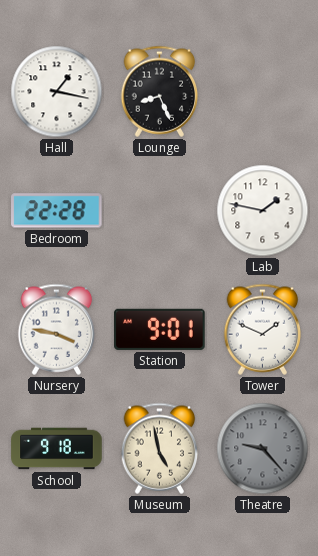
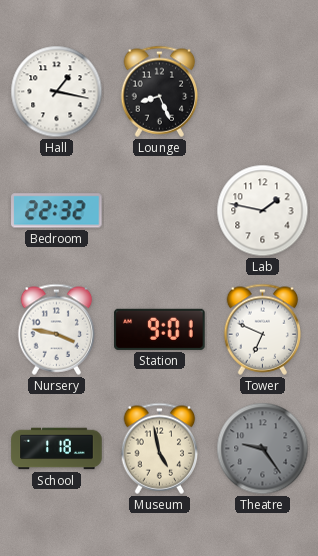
Bedroom: 22:28 -> 22:32 (57, 211)
Tower: 1:49 -> 6:49 (263, 329)
School: 9:18 -> 1:18 (57, 449)
Theatre: 9:23 -> 9:24 (263, 449)
